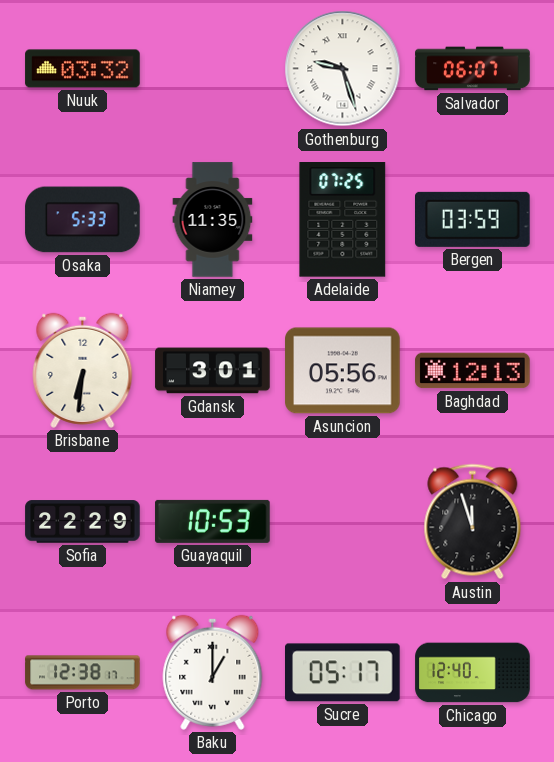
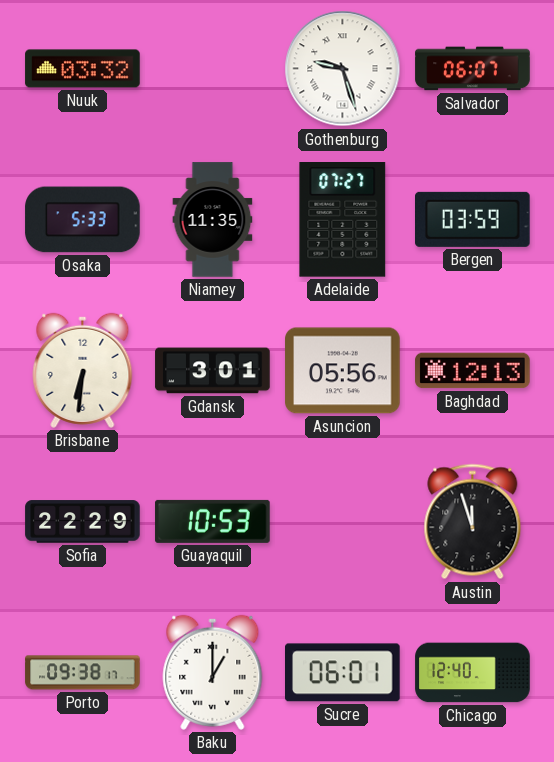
Adelaide: 07:25 -> 07:27 (343, 220)
Porto: 12:38 -> 09:38 (83, 673)
Sucre: 05:17 -> 06:01 (343, 673)
